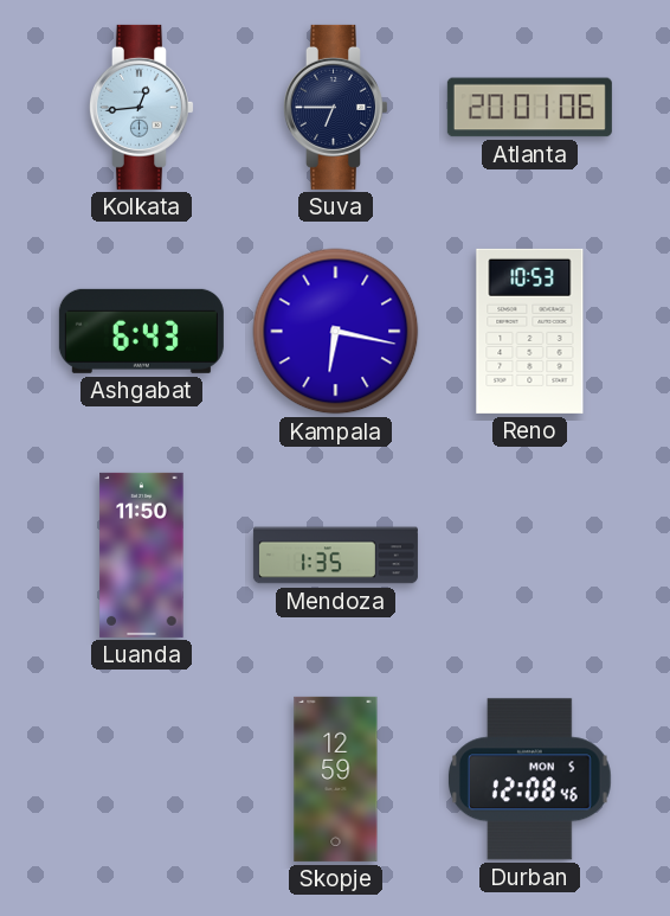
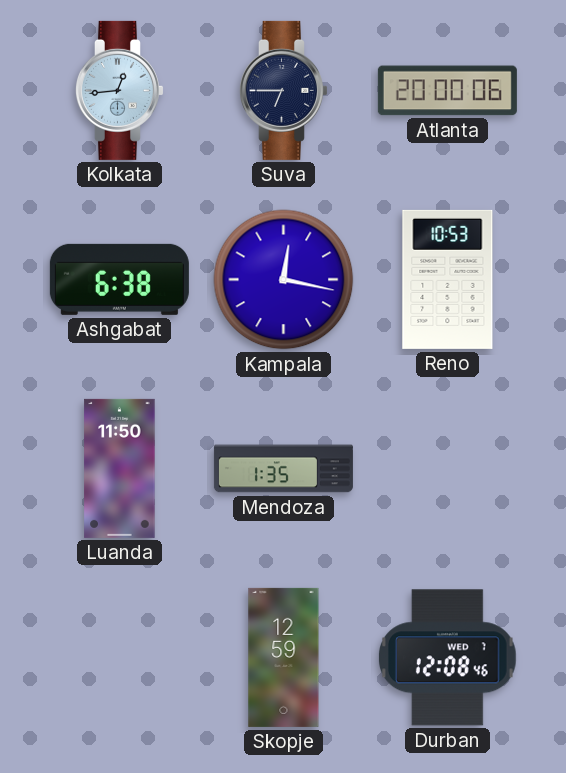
Atlanta: 20:01 -> 20:00 (447, 91)
Ashgabat: 6:43 -> 6:38 (119, 279)
Kampala: 6:17 -> 12:17 (284, 280)
Durban date: MON 5 -> WED 7 (447, 658)
